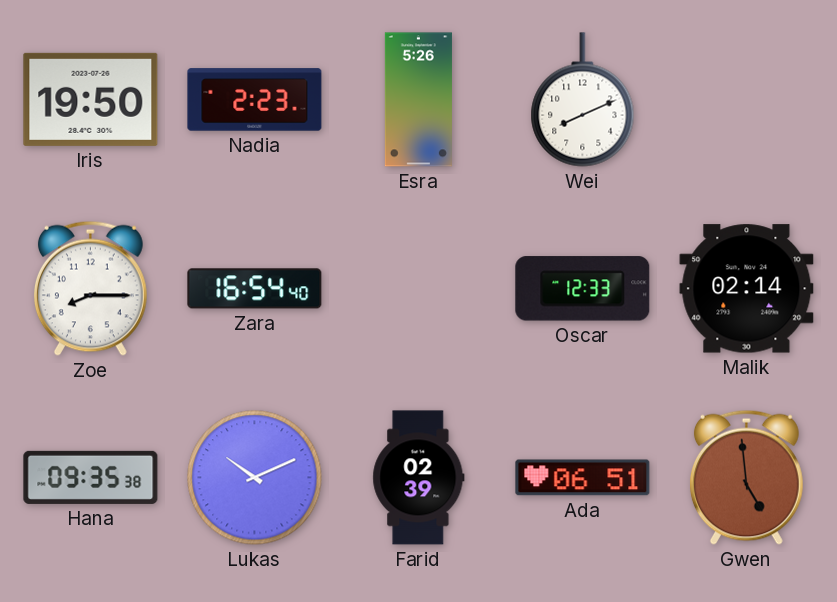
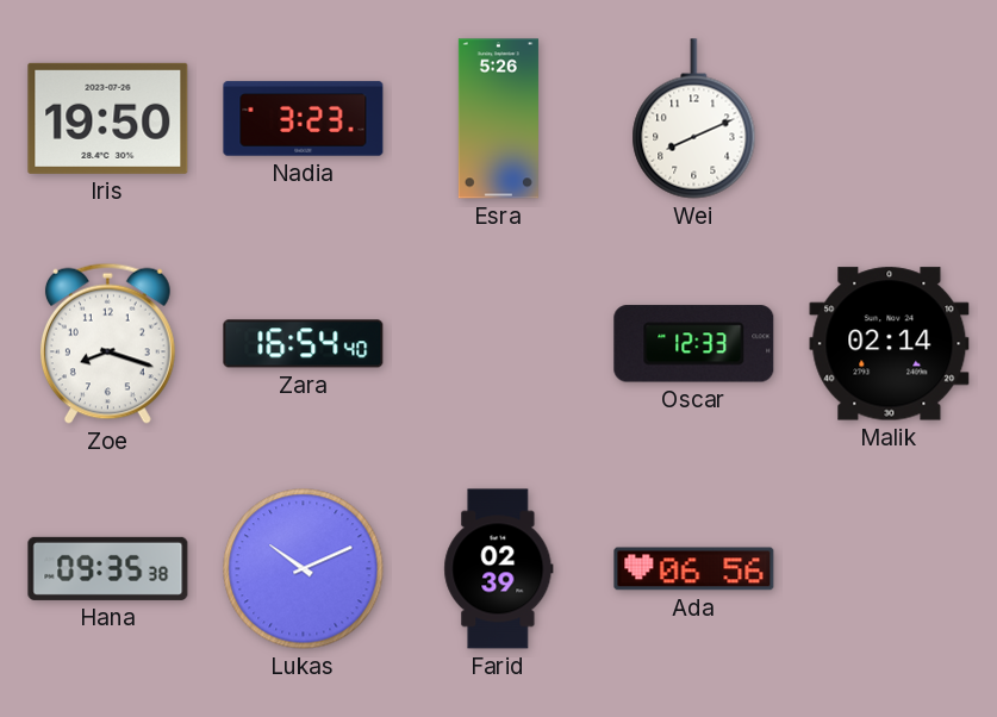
Nadia: 2:23 -> 3:23 (304, 119)
Zoe: 8:15 -> 8:18 (107, 343)
Ada: 06:51 -> 06:56 (694, 569)
Gwen: 4:59 -> none (746, 477)
